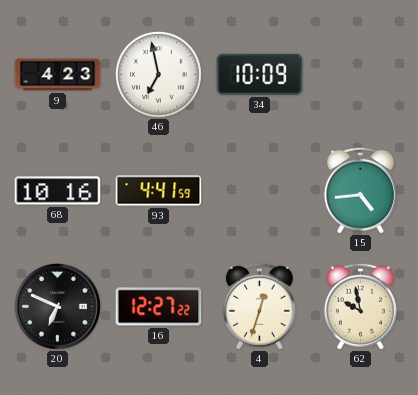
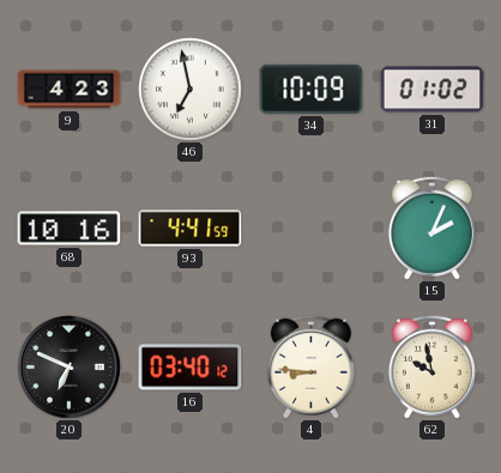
31: none -> 01:02 (433, 90)
15: 4:44 -> 2:04 (431, 228)
16: 12:27 -> 03:40 (191, 368)
4: 12:33 -> 8:46 (310, 366)
